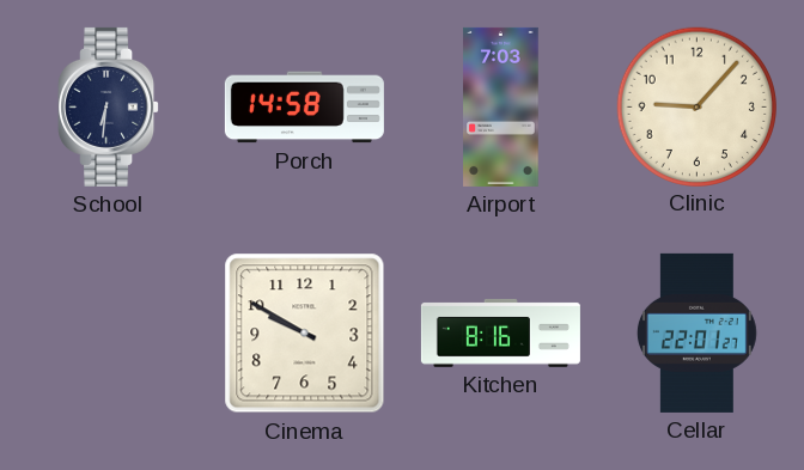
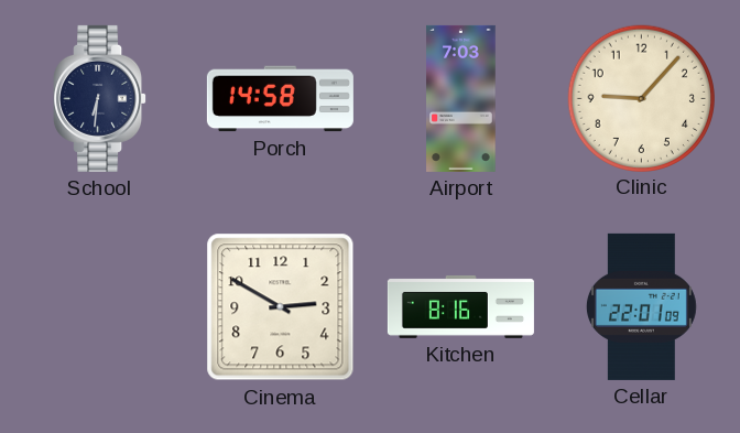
Cinema: 9:50 -> 2:50 (281, 307)
Cellar: 22:01:27 -> 22:01:09 (641, 306)
